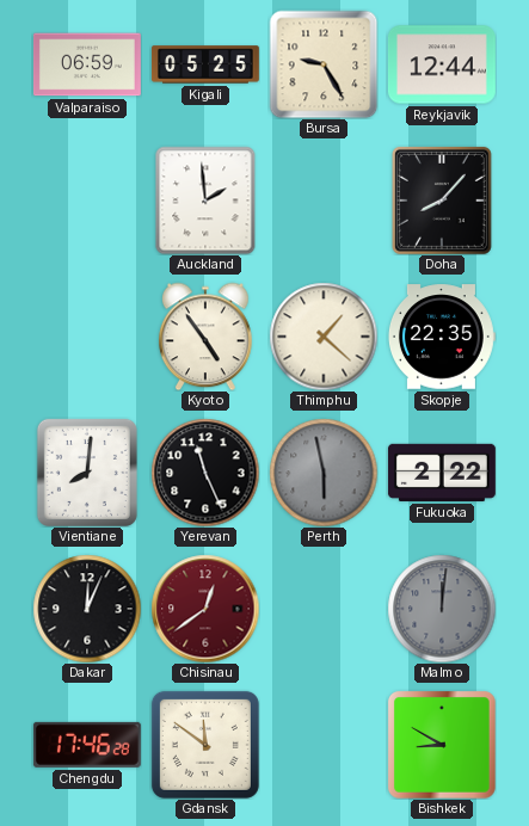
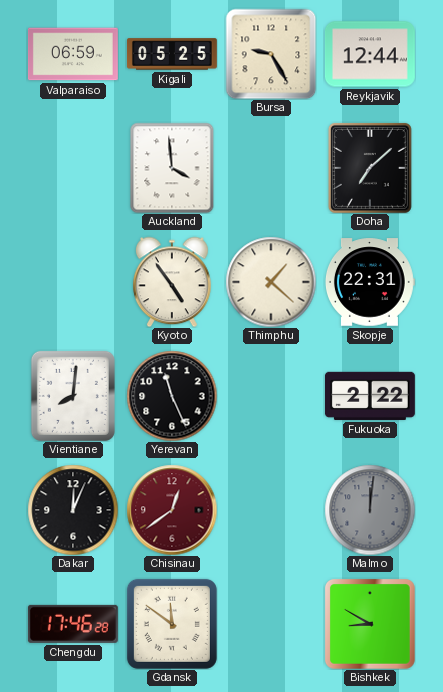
Auckland: 1:59 -> 3:59 (172, 168)
Doha: 8:07 -> 7:08 (370, 168)
Skopje: 22:35 -> 22:31 (370, 282)
Perth: 5:58 -> none (324, 473)
